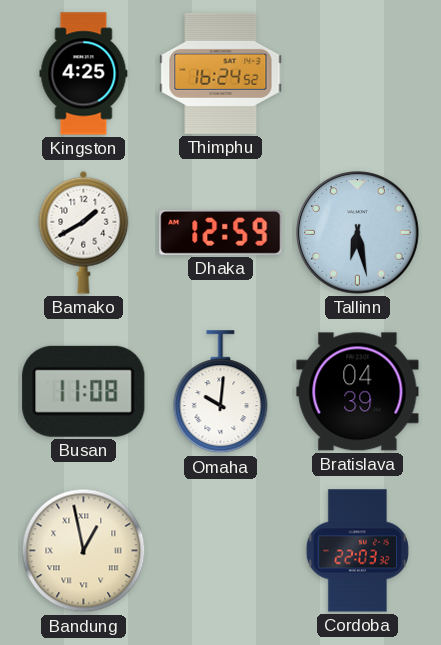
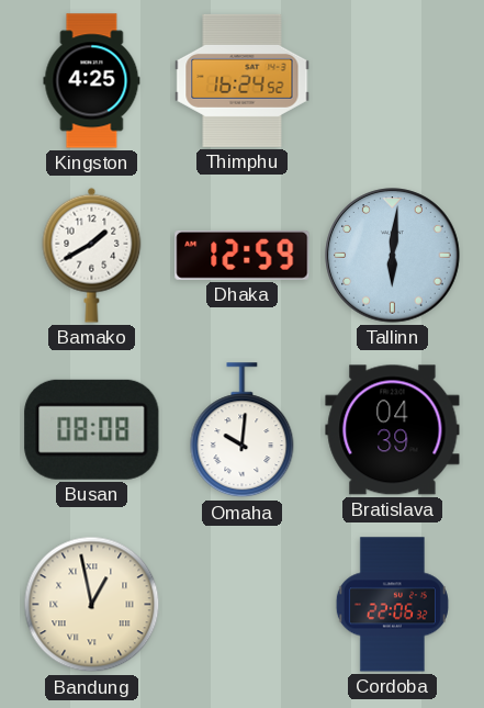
Tallinn: 6:28 -> 6:01 (393, 256)
Busan: 11:08 -> 08:08 (92, 429)
Cordoba: 22:03 -> 22:06 (392, 605)
